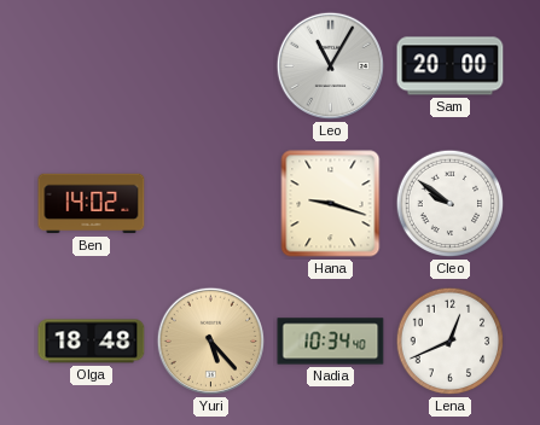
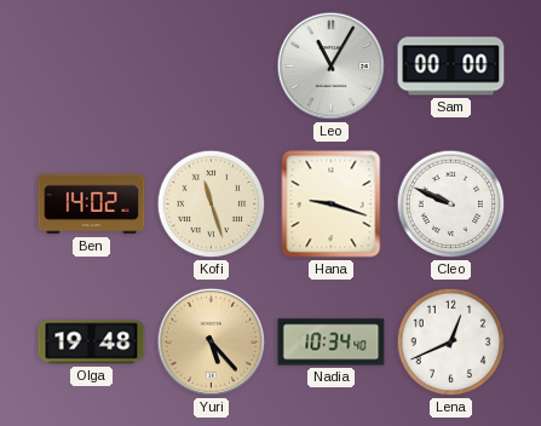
Sam: 20:00 -> 00:00 (451, 67)
Kofi: none -> 11:27 (212, 205)
Cleo: 9:51 -> 9:49 (451, 205)
Olga: 18:48 -> 19:48 (92, 342)
